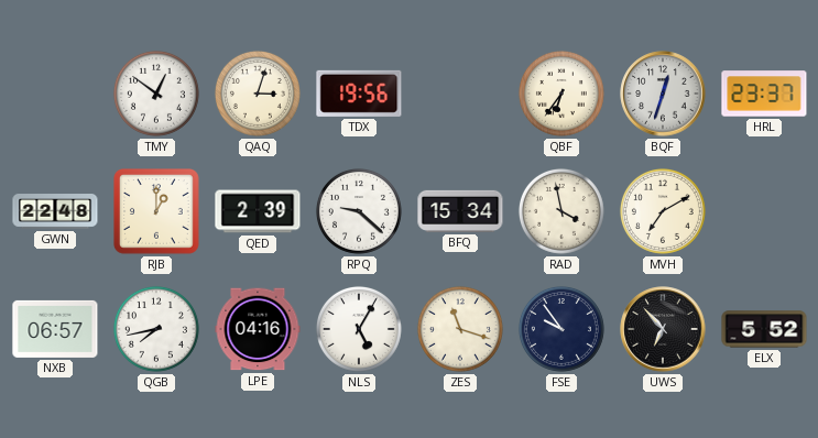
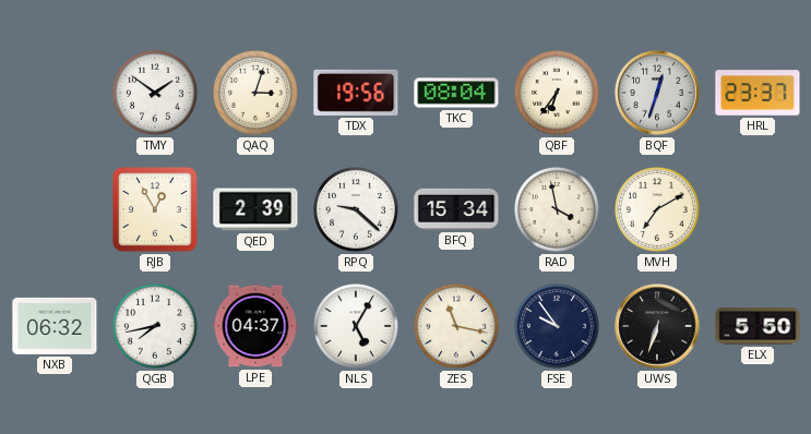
TMY: 12:51 -> 1:51 (155, 93)
TKC: none -> 08:04 (456, 93)
GWN: 22:48 -> none (55, 212)
RJB: 1:00 -> 12:55 (156, 210)
NXB: 06:57 -> 06:32 (55, 326)
LPE: 04:16 -> 04:37 (255, 326)
ZES: 11:18 -> 11:17 (456, 326)
UWS: 6:53 -> 6:33 (657, 326)
ELX: 5:52 -> 5:50 (758, 326)
